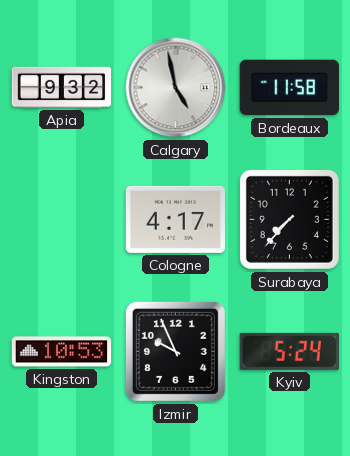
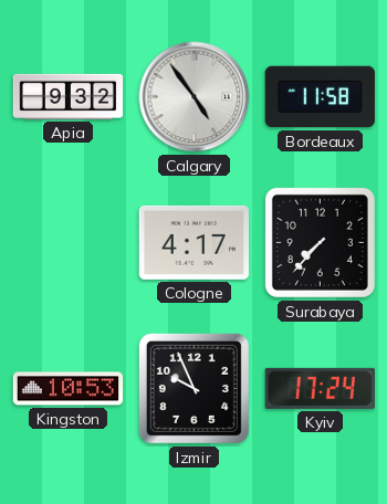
Calgary: 4:58 -> 4:54 (195, 97)
Kyiv: 5:24 -> 17:24 (320, 388)
